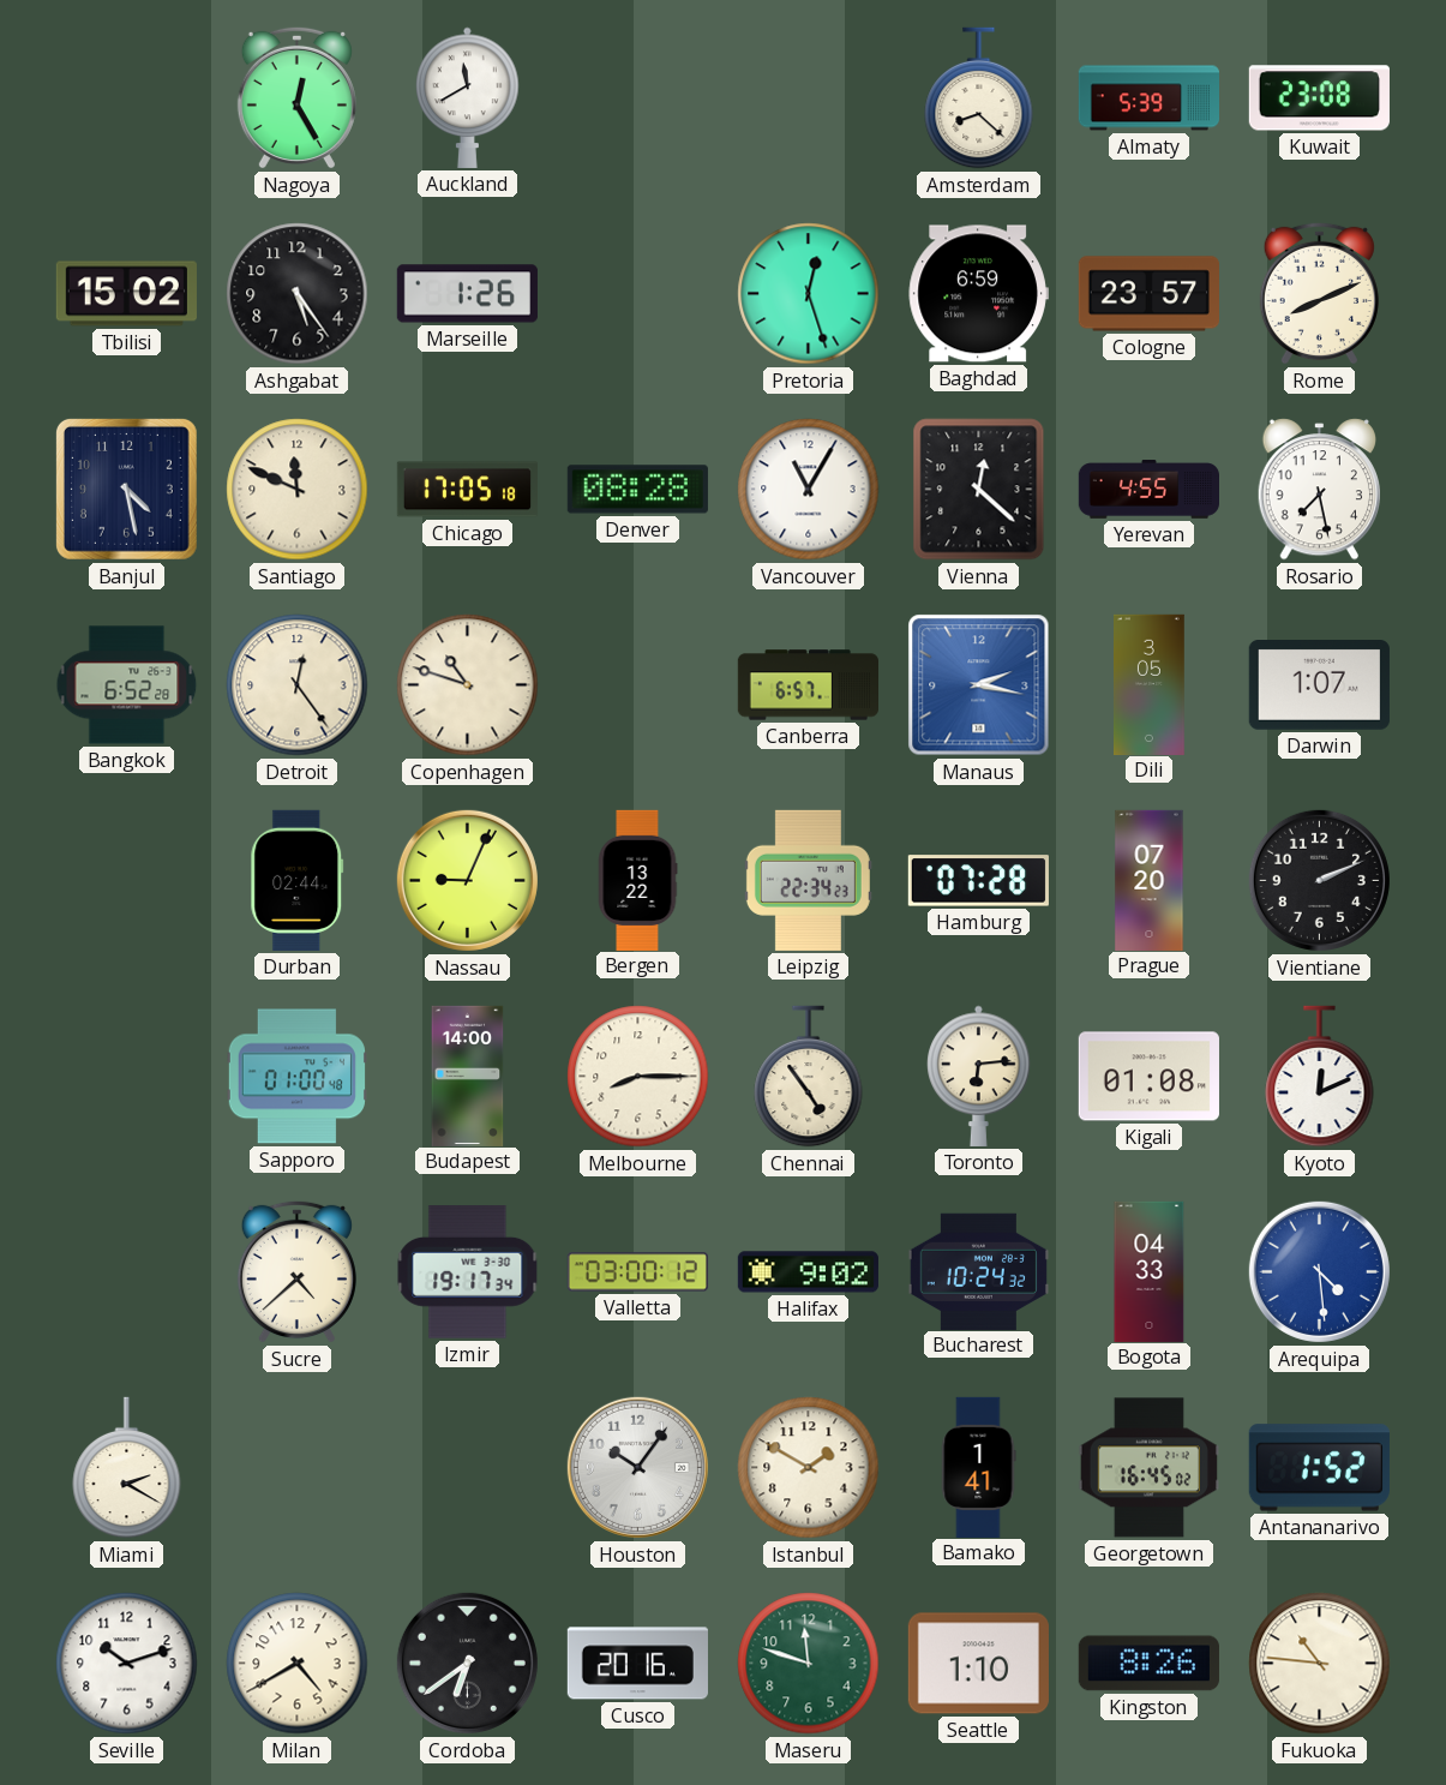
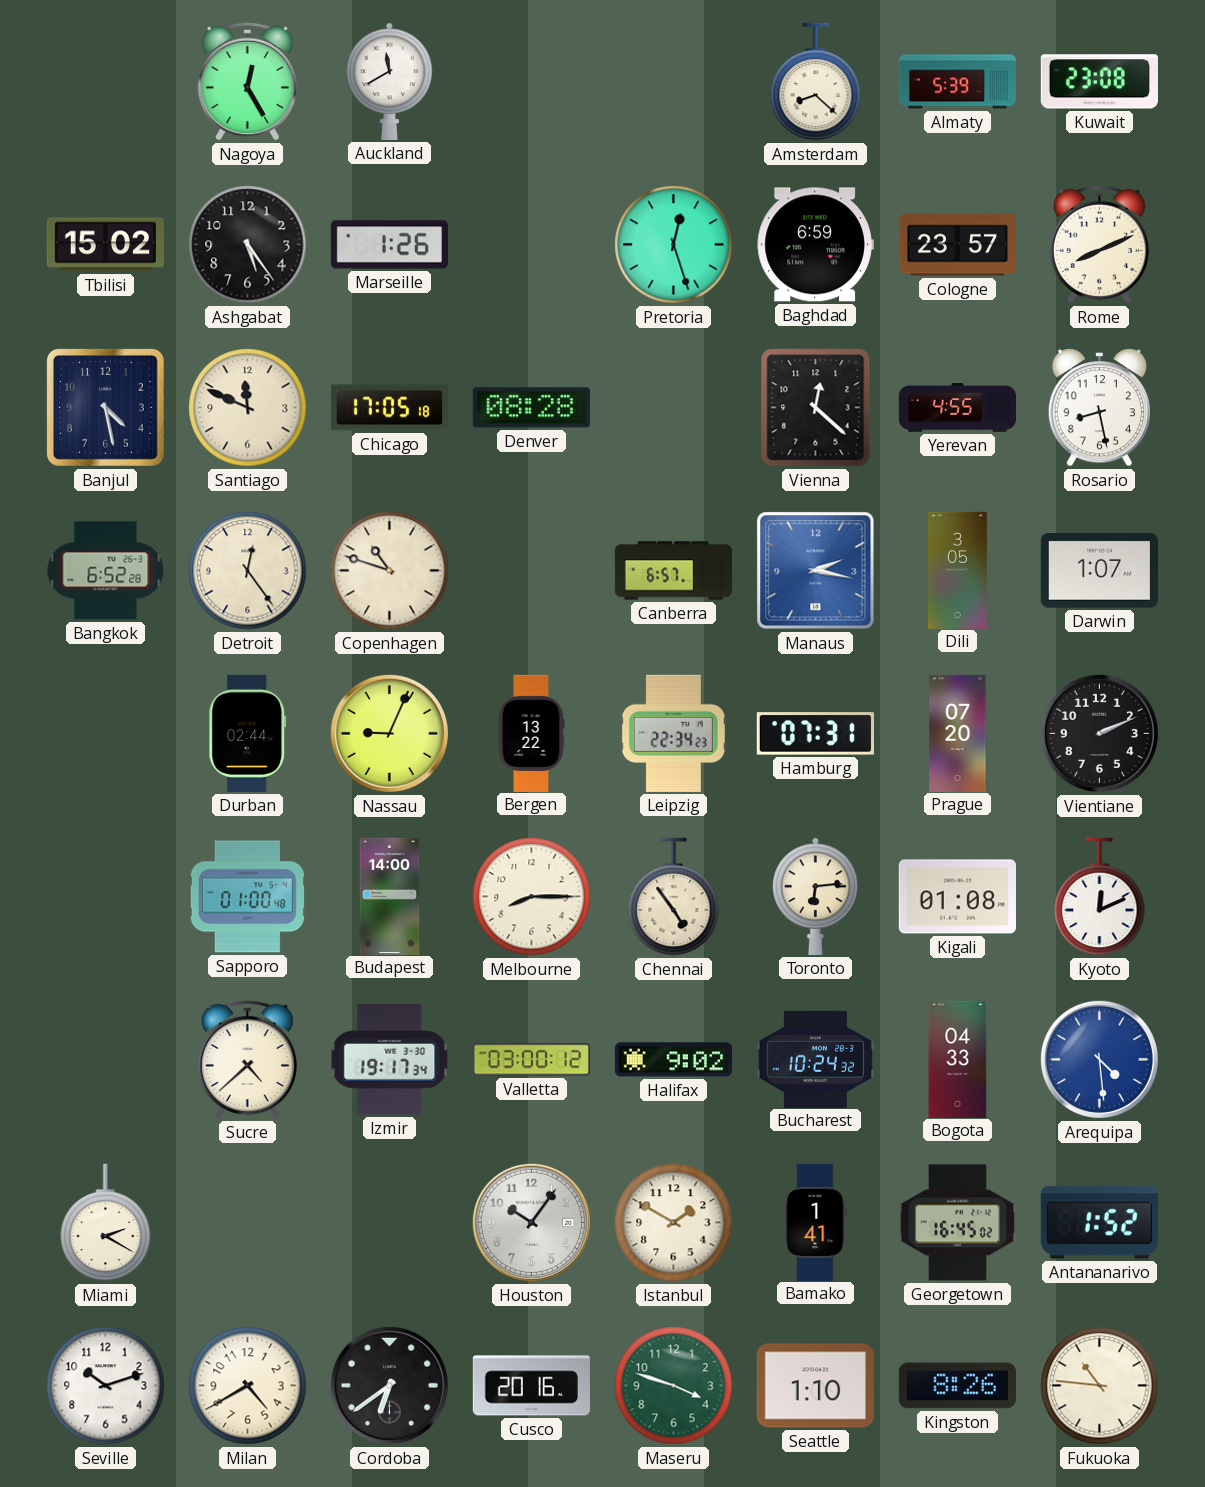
Vancouver: 11:05 -> none (809, 490)
Rosario: 7:28 -> 8:28 (1099, 408)
Hamburg: 07:28 -> 07:31 (815, 734)
Maseru: 11:48 -> 3:48 (674, 1386)
